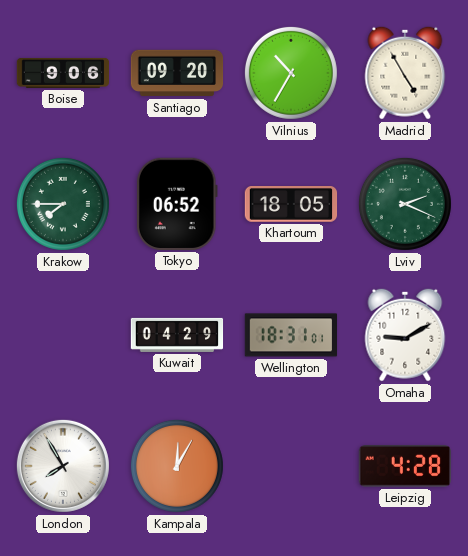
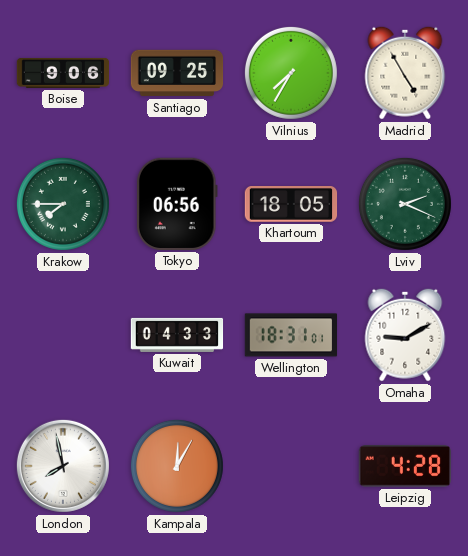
Santiago: 09:20 -> 09:25 (177, 73)
Vilnius: 10:35 -> 7:35 (291, 73)
Tokyo: 06:52 -> 06:56 (177, 204)
Kuwait: 04:29 -> 04:33 (177, 335)
London: 7:55 -> 7:58 (63, 466)
